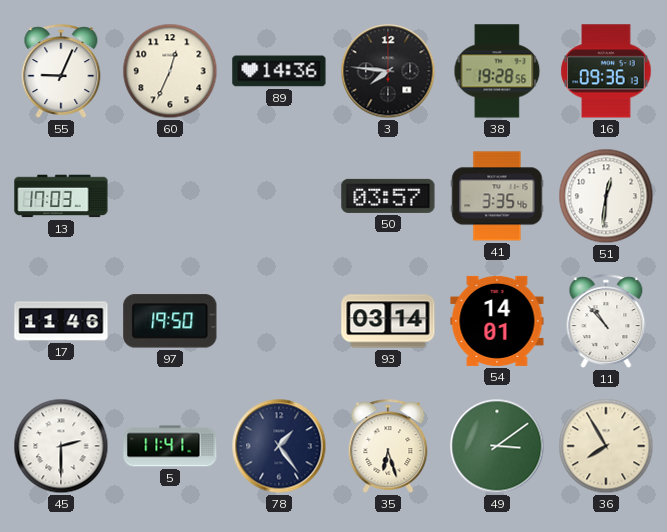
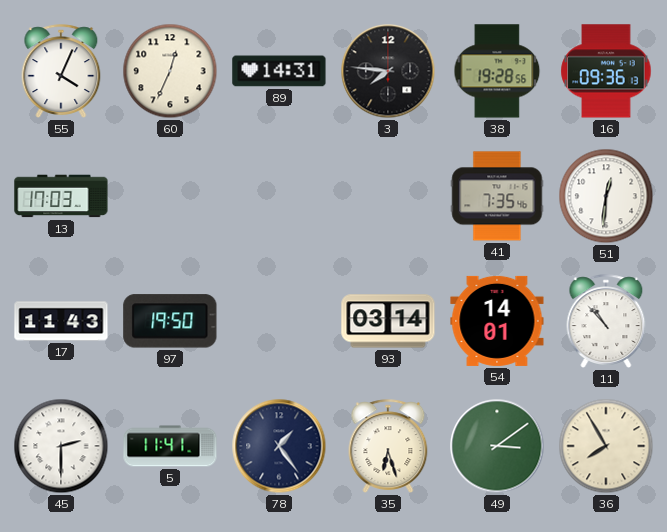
55: 9:04 -> 4:04 (61, 71)
89: 14:36 -> 14:31 (279, 71)
50: 03:57 -> none (388, 196)
41: 3:35 -> 7:35 (497, 196)
17: 11:46 -> 11:43 (61, 321)
